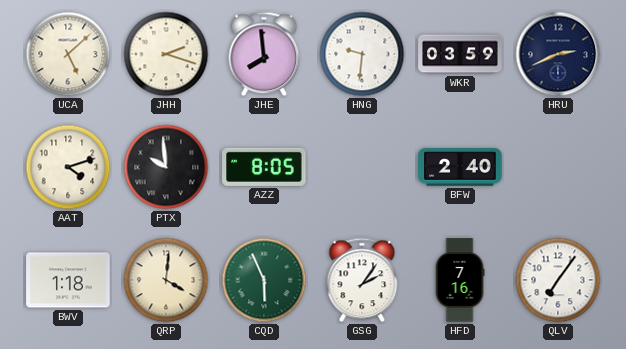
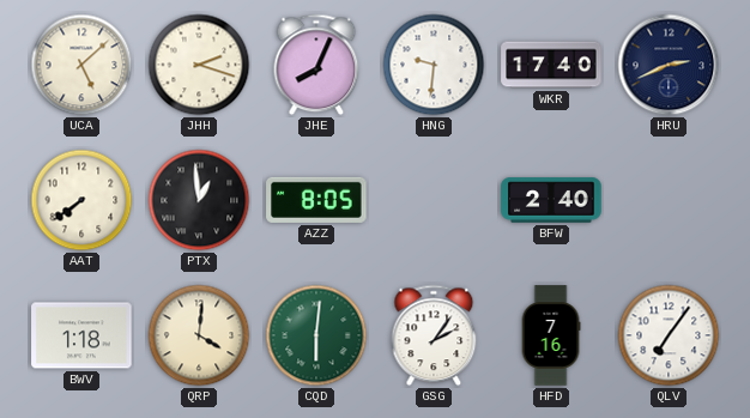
JHE: 7:59 -> 8:04 (316, 65)
WKR: 03:59 -> 17:40 (551, 65)
AAT: 4:12 -> 7:39 (81, 200)
PTX: 9:59 -> 12:59 (199, 200)
CQD: 5:56 -> 6:01 (316, 335)
